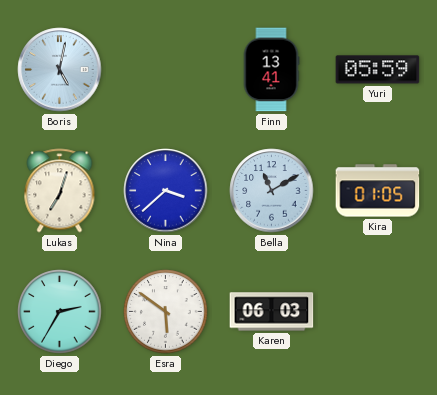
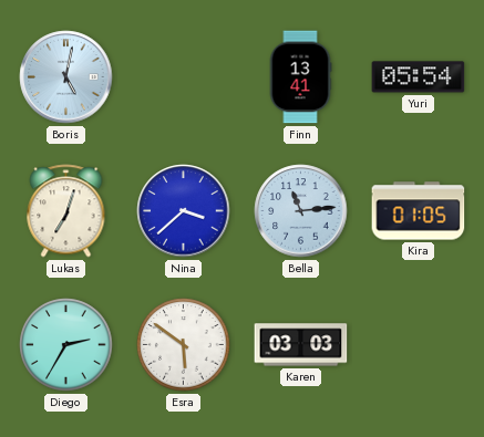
Yuri: 05:59 -> 05:54 (419, 77)
Bella: 11:10 -> 11:14 (301, 211)
Karen: 06:03 -> 03:03 (301, 345)
